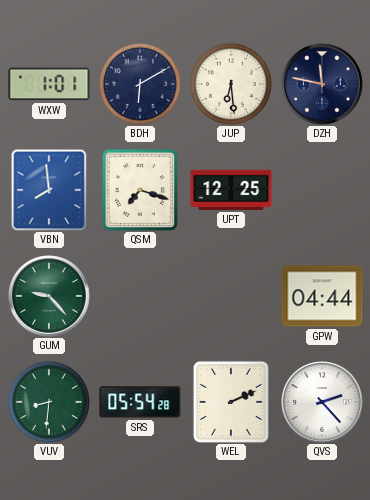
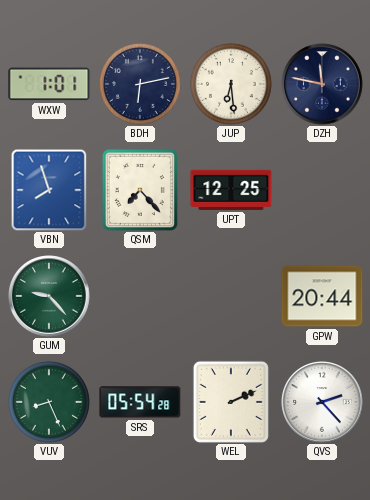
BDH: 6:10 -> 6:13 (140, 84)
VBN: 7:59 -> 7:57 (49, 190)
QSM: 7:18 -> 7:23 (140, 190)
GPW: 04:44 -> 20:44 (322, 296)
VUV: 8:31 -> 8:26 (49, 402)
